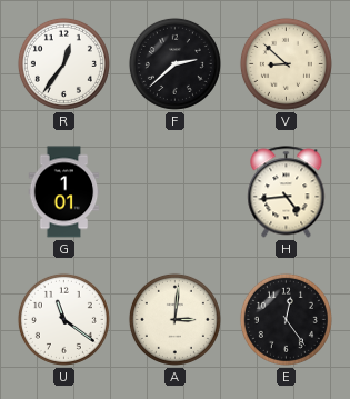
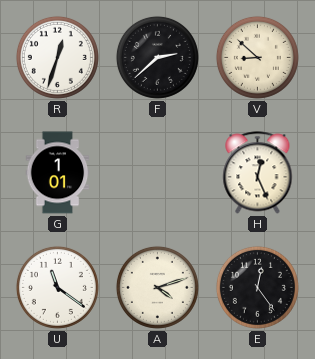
R: 12:36 -> 12:33 (57, 57)
H: 4:44 -> 12:26 (258, 173)
A: 3:01 -> 4:12 (157, 287)
